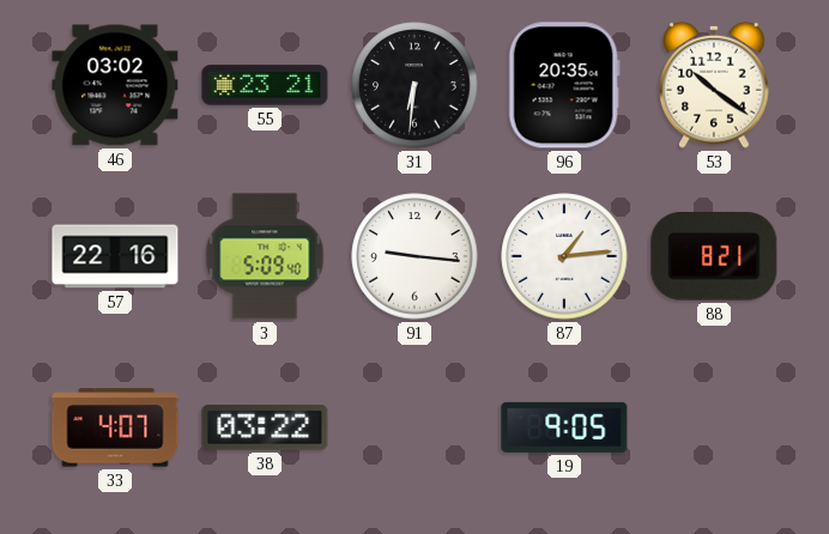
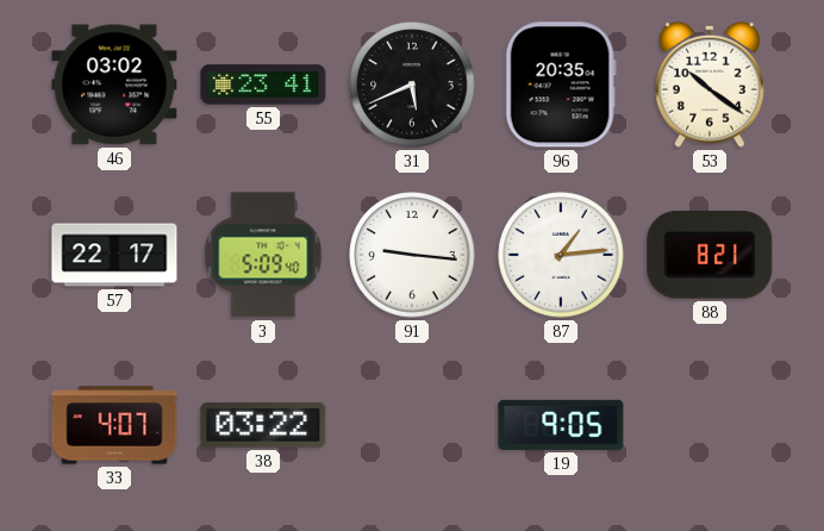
55: 23:21 -> 23:41 (263, 85)
31: 6:31 -> 5:41 (412, 85)
57: 22:16 -> 22:17 (114, 255)
